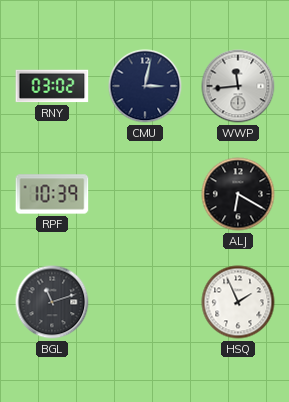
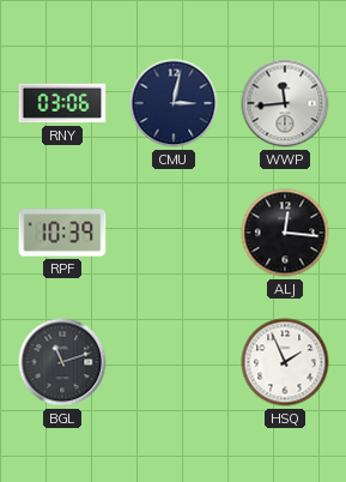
RNY: 03:02 -> 03:06 (62, 103)
ALJ: 6:20 -> 12:16 (285, 233)
